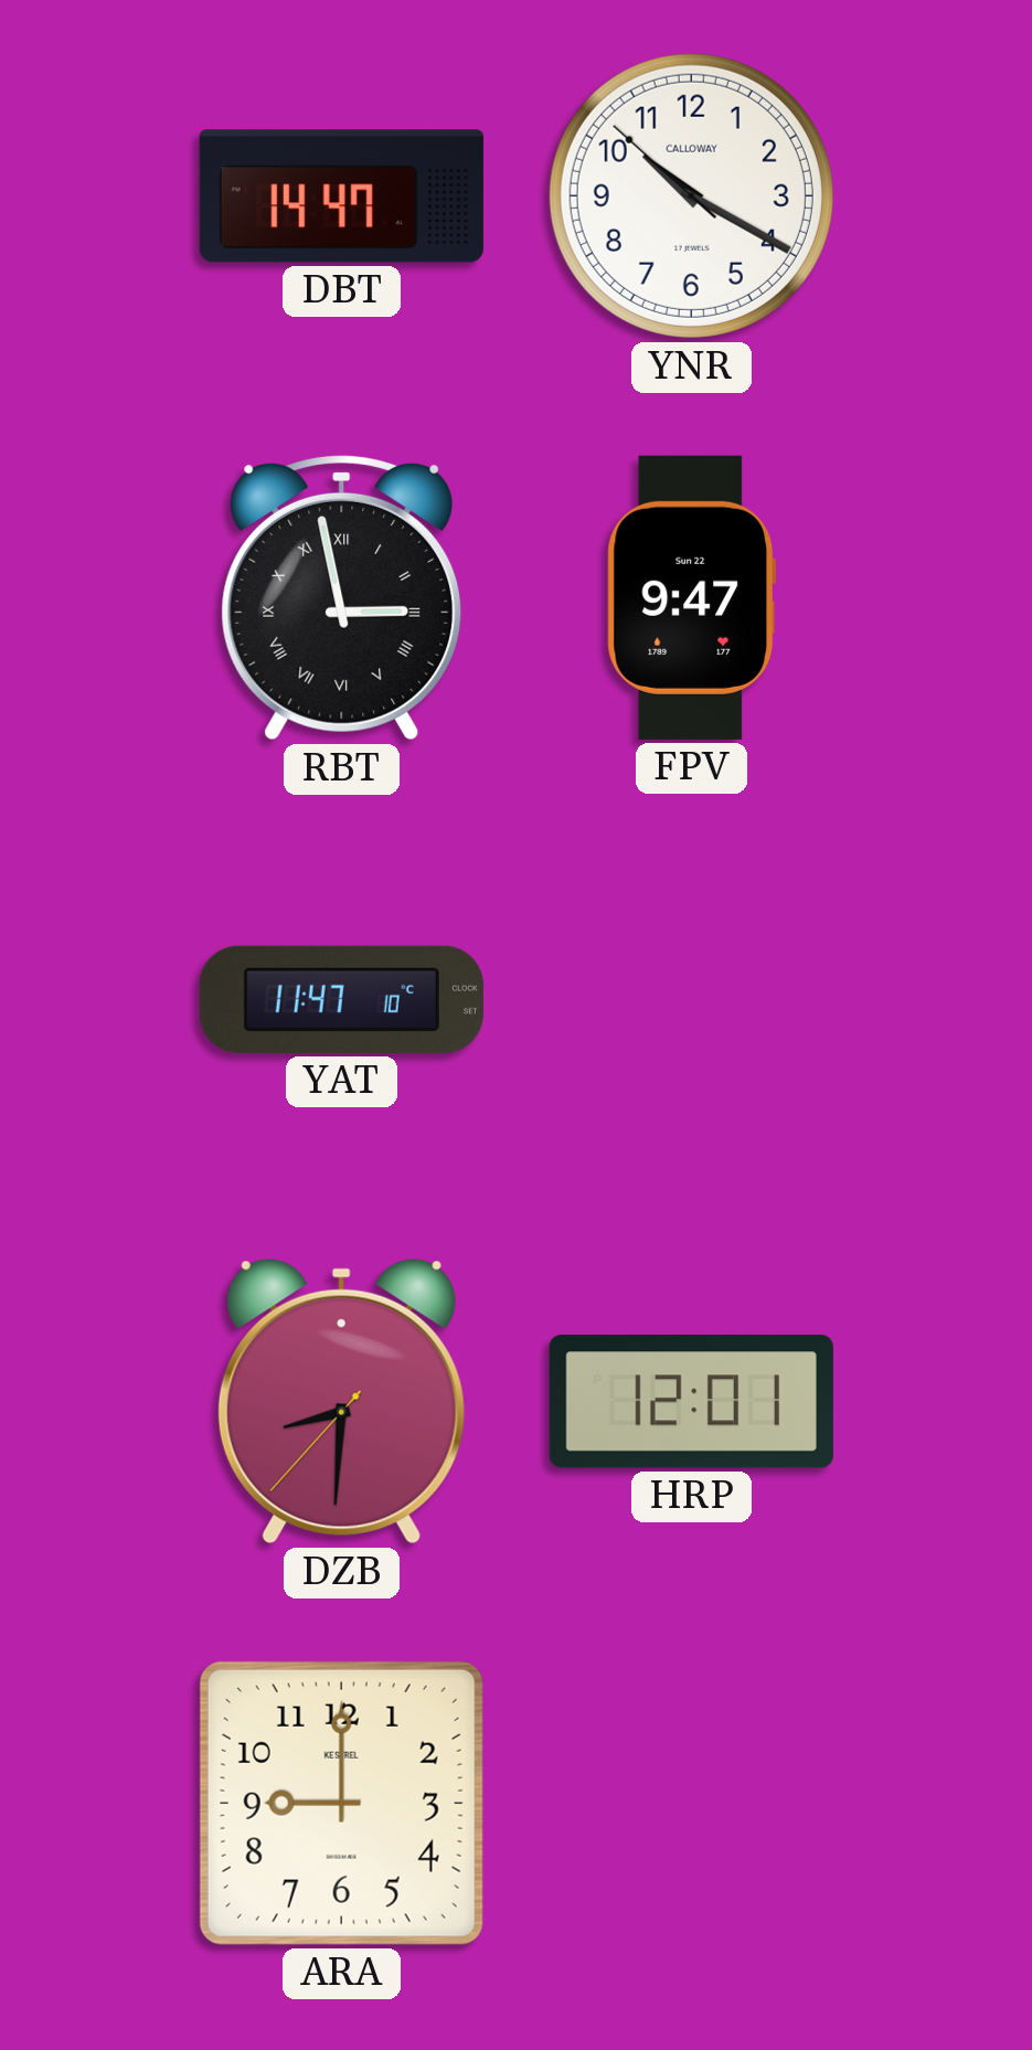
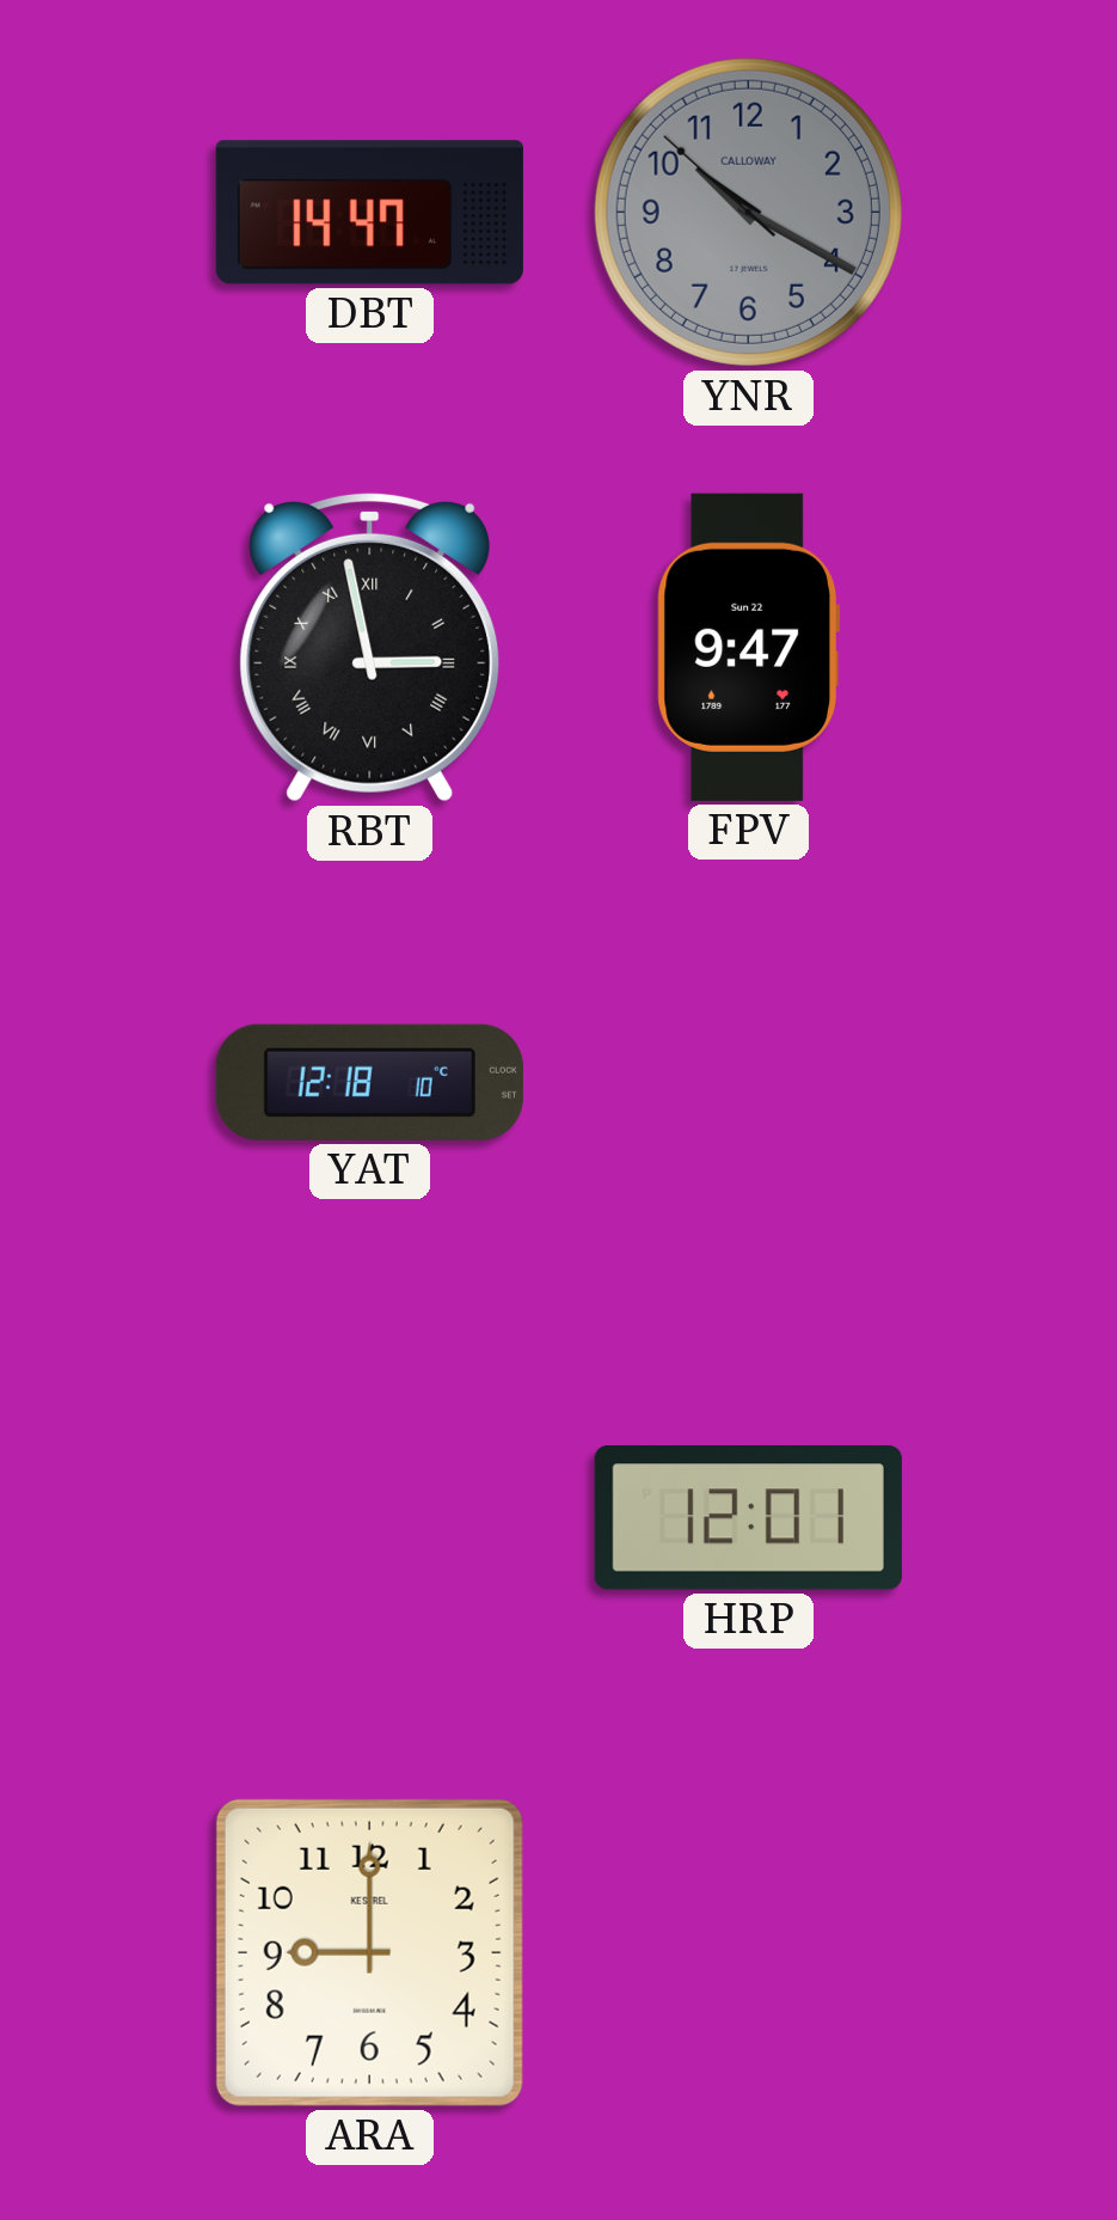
YNR dial: white -> grey (748, 212)
YAT: 11:47 -> 12:18 (369, 1082)
DZB: 8:30 -> none (341, 1402)
